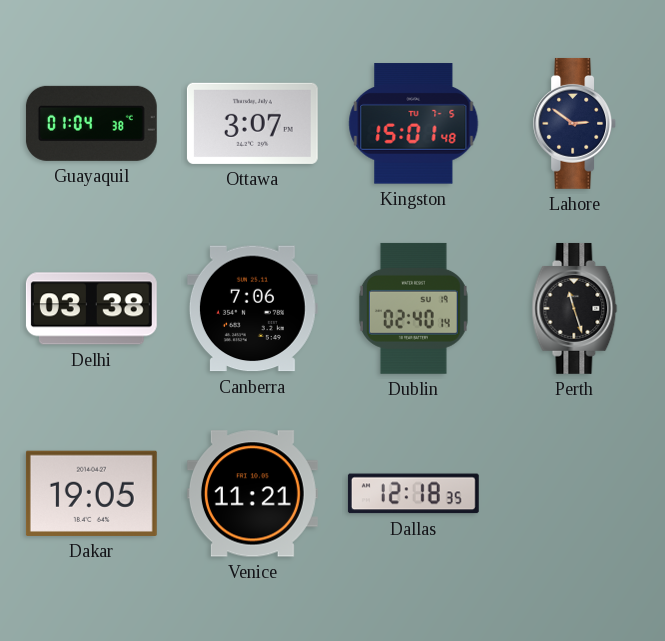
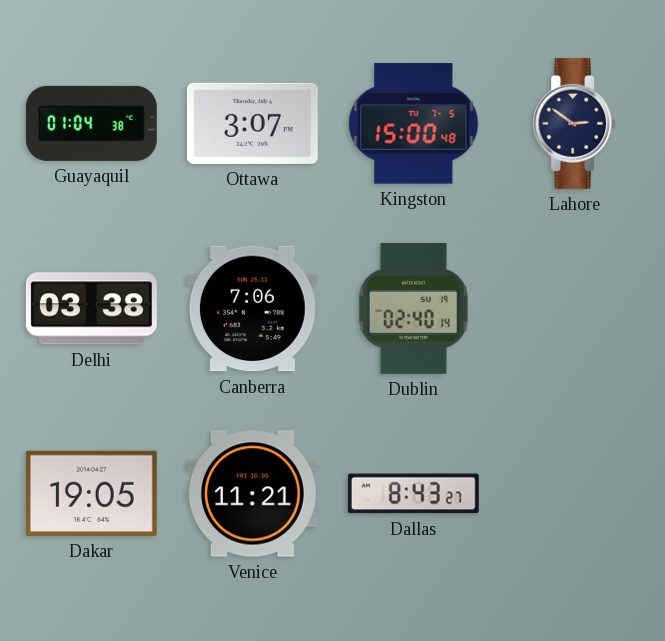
Kingston: 15:01 -> 15:00 (414, 124)
Perth: 11:27 -> none (575, 308)
Dallas: 12:18 -> 8:43 (413, 494)
